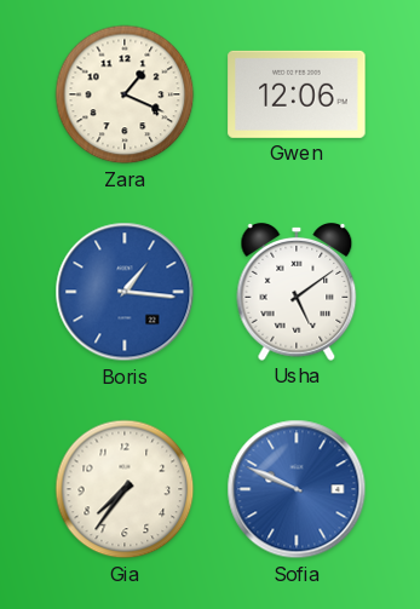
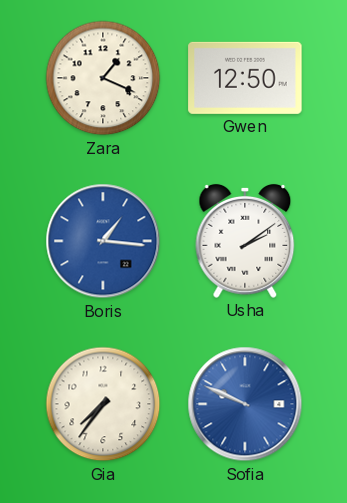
Gwen: 12:06 -> 12:50 (245, 78)
Usha: 5:09 -> 2:09 (245, 241)
